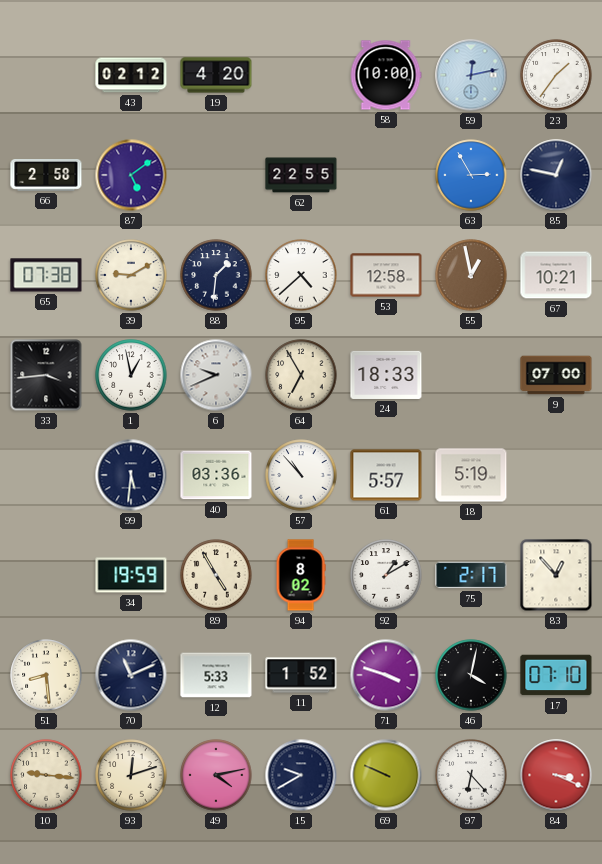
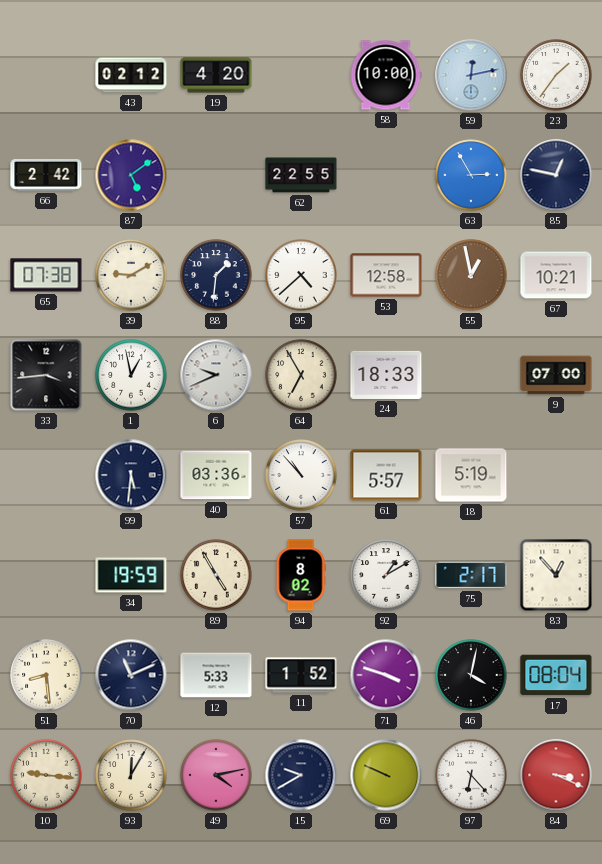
66: 2:58 -> 2:42 (46, 176)
17: 07:10 -> 08:04 (556, 675)
93: 12:12 -> 12:05 (131, 775)
